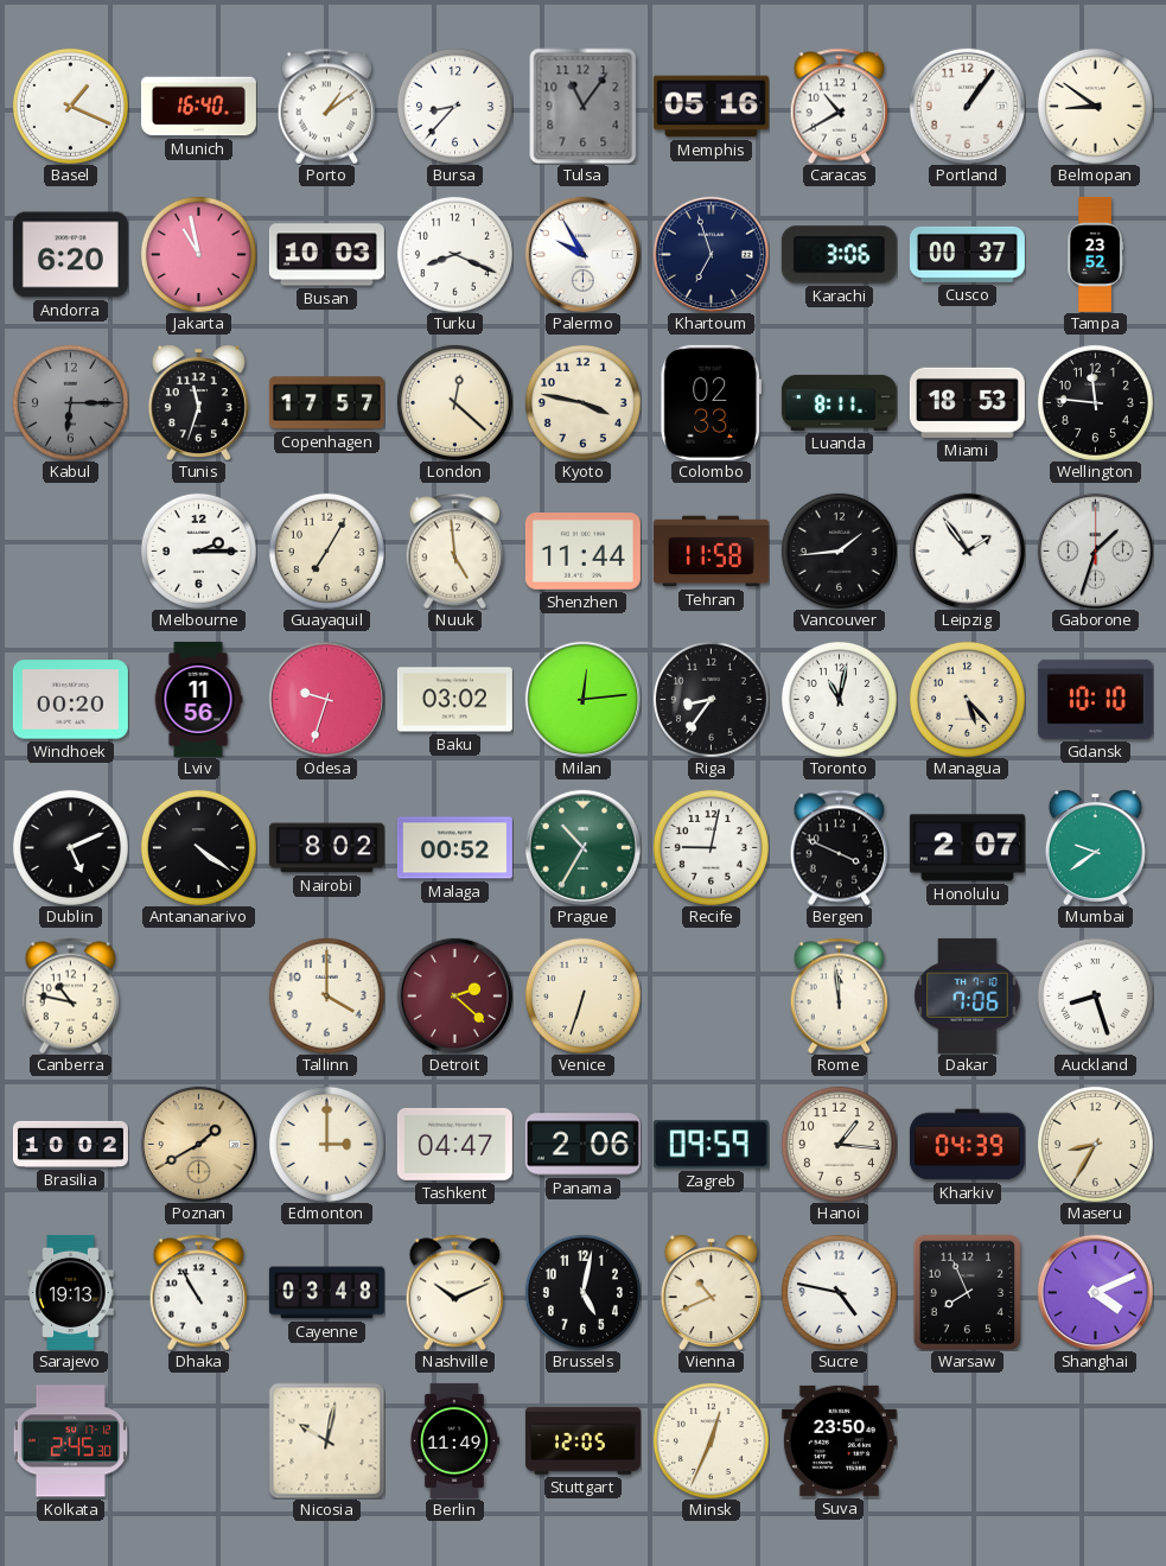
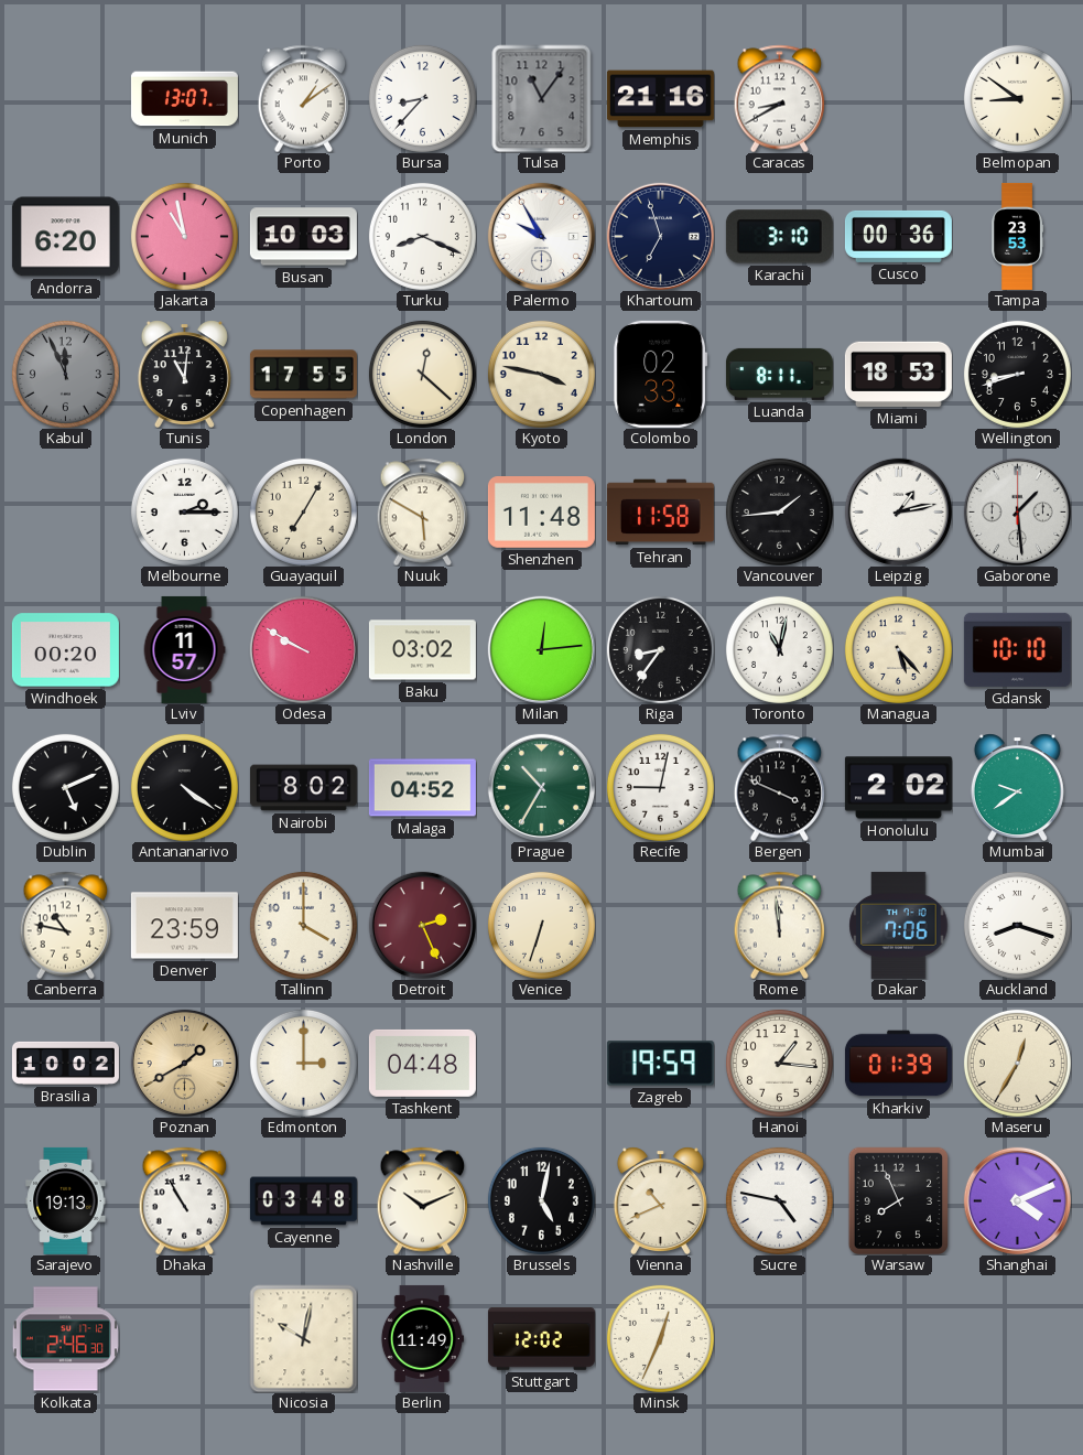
Basel: 1:19 -> none (70, 106)
Munich: 16:40 -> 13:07 (184, 99)
Memphis: 05:16 -> 21:16 (660, 99)
Caracas: 10:40 -> 8:40 (780, 98)
Portland: 1:06 -> none (967, 106)
Karachi: 3:06 -> 3:10 (779, 237)
Cusco: 00:37 -> 00:36 (898, 236)
Tampa: 23:52 -> 23:53 (1018, 236)
Kabul: 6:15 -> 11:56 (65, 374)
Tunis: 11:33 -> 11:01 (184, 374)
Copenhagen: 17:57 -> 17:55 (303, 375)
Wellington: 11:46 -> 8:42 (1017, 374)
Nuuk: 4:59 -> 5:50 (423, 511)
Shenzhen: 11:44 -> 11:48 (541, 513)
Leipzig: 1:54 -> 1:13 (898, 511)
Gaborone: 1:33 -> 1:29 (1017, 511)
Lviv: 11:56 -> 11:57 (184, 649)
Odesa: 9:33 -> 9:50 (303, 649)
Malaga: 00:52 -> 04:52 (422, 788)
Honolulu: 2:07 -> 2:02 (898, 788)
Denver: none -> 23:59 (184, 926)
Detroit: 2:22 -> 2:26 (422, 925)
Auckland: 8:27 -> 8:18 (1017, 925)
Tashkent: 04:47 -> 04:48 (422, 1063)
Panama: 2:06 -> none (582, 1145)
Zagreb: 09:59 -> 19:59 (660, 1064)
Kharkiv: 04:39 -> 01:39 (898, 1064)
Maseru: 8:35 -> 12:35 (1017, 1063)
Kolkata: 2:45 -> 2:46 (65, 1339)
Stuttgart: 12:05 -> 12:02 (541, 1339)
Suva: 23:50 -> none (839, 1440)
